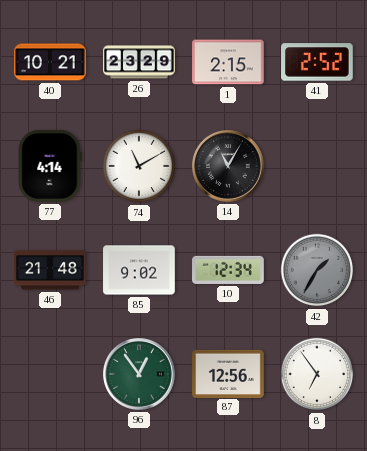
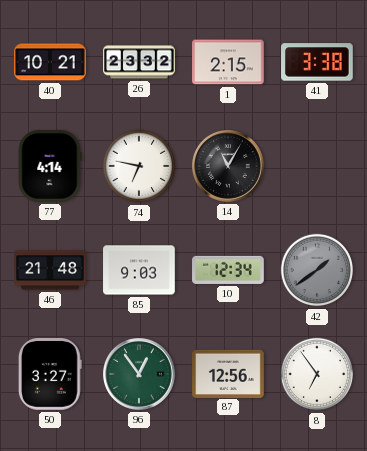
26: 23:29 -> 23:32 (139, 62)
41: 2:52 -> 3:38 (317, 62)
74: 11:10 -> 6:47 (139, 166)
85: 9:02 -> 9:03 (139, 270)
42: 1:35 -> 1:39 (317, 270)
50: none -> 3:27 (50, 375)
